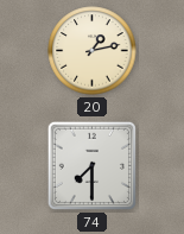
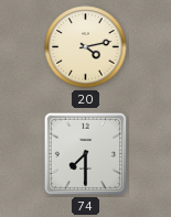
20: 1:13 -> 4:13 (86, 47)
